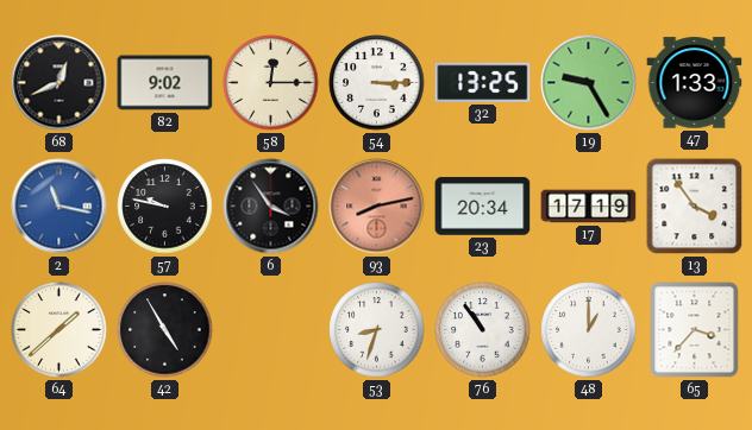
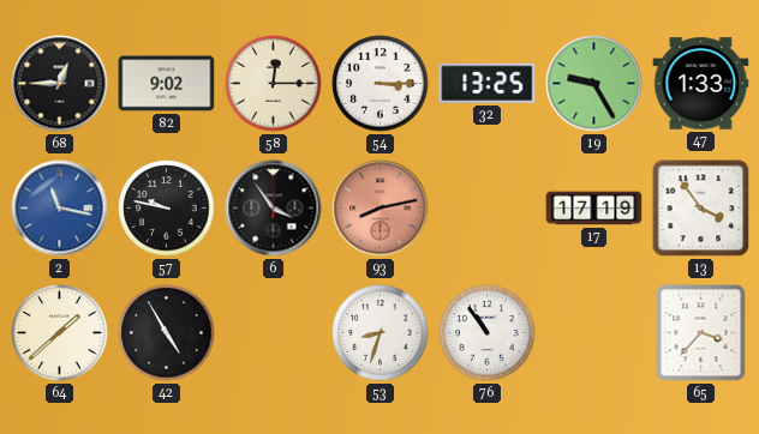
68: 12:41 -> 12:45 (60, 84)
23: 20:34 -> none (483, 207)
48: 1:00 -> none (589, 330)
